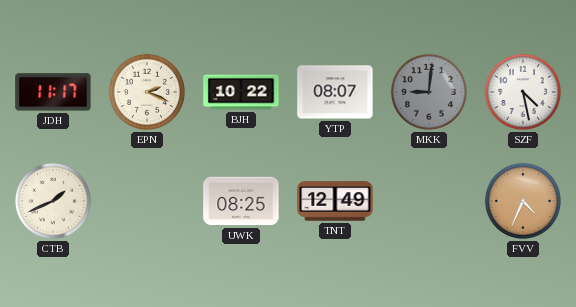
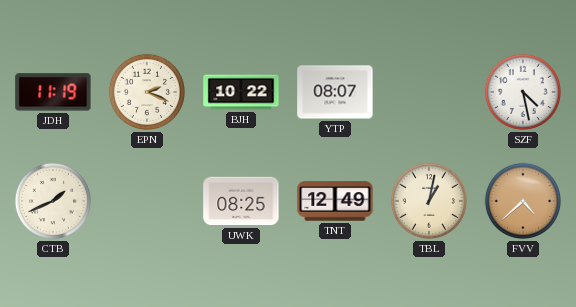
JDH: 11:17 -> 11:19 (53, 92)
MKK: 9:01 -> none (429, 92)
TBL: none -> 1:02 (429, 201)
FVV: 4:34 -> 4:38 (523, 201)
